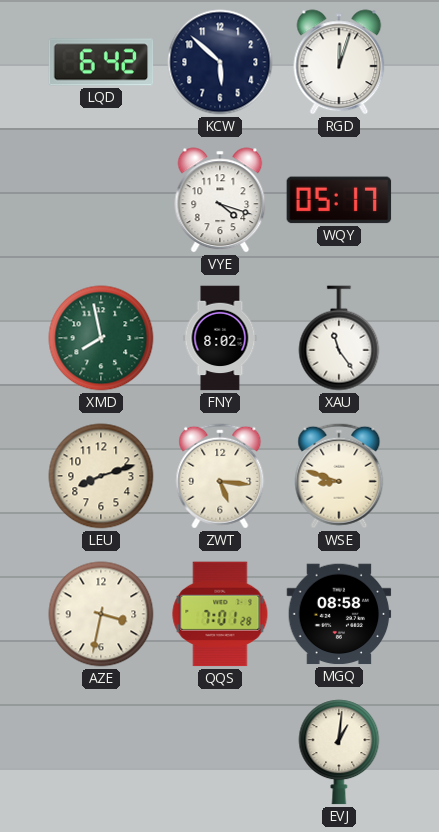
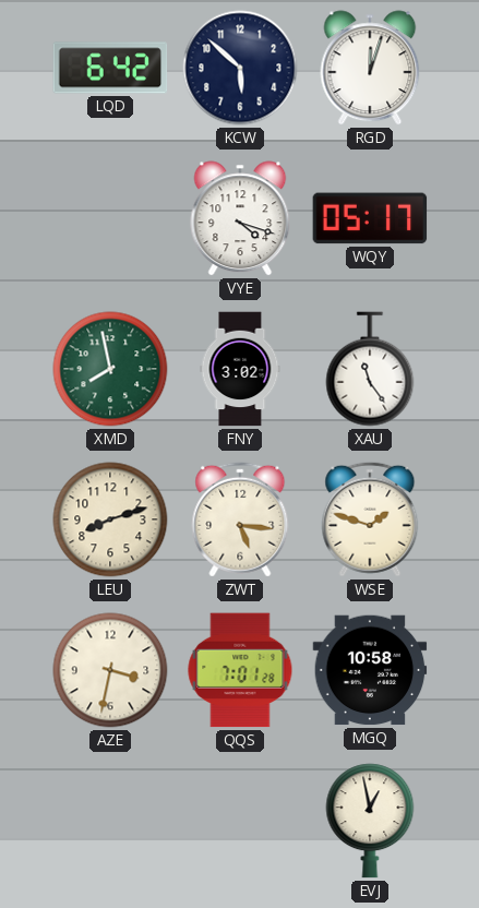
FNY: 8:02 -> 3:02 (240, 369)
WSE: 8:48 -> 1:48 (370, 519)
MGQ: 08:58 -> 10:58 (370, 670)
EVJ: 1:01 -> 12:58 (370, 821)
